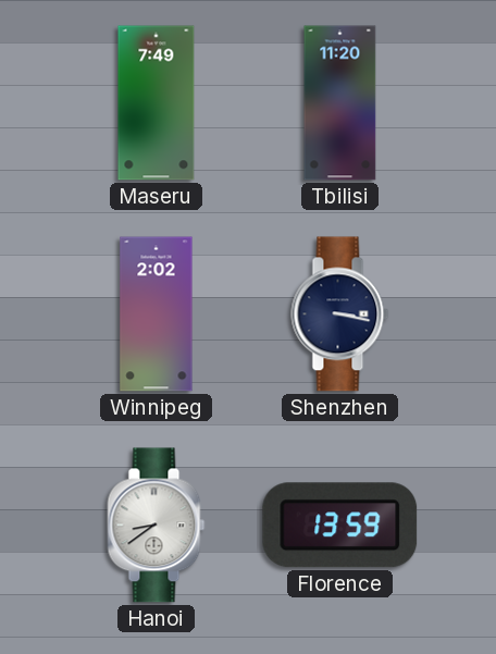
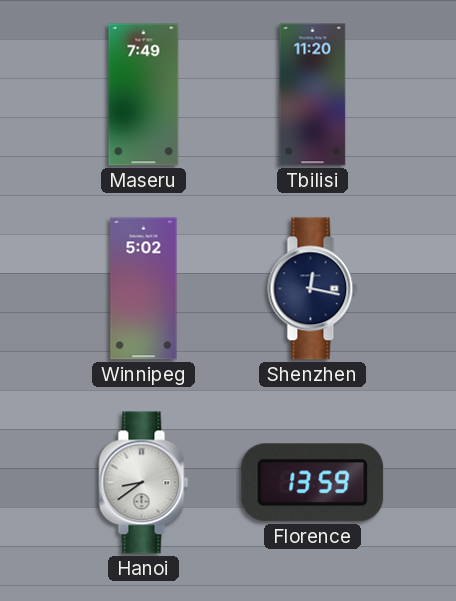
Winnipeg: 2:02 -> 5:02 (144, 289)
Shenzhen: 3:17 -> 12:17 (313, 289)
